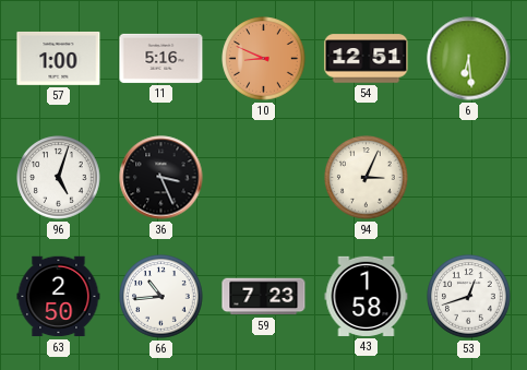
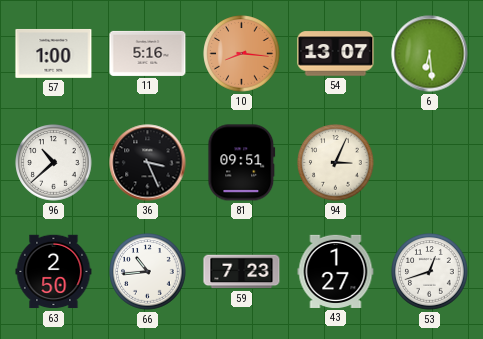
10: 8:49 -> 8:16 (242, 54)
54: 12:51 -> 13:07 (336, 54)
96: 5:03 -> 10:38 (54, 163)
81: none -> 09:51 (242, 163)
43: 1:58 -> 1:27 (336, 271)
